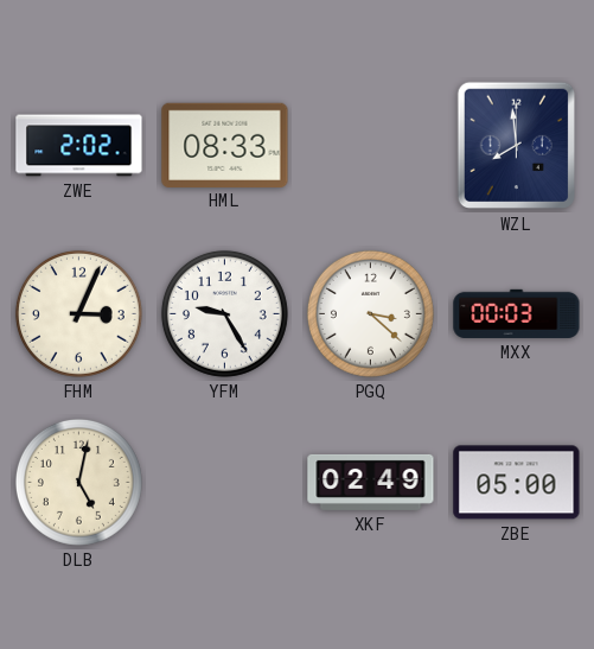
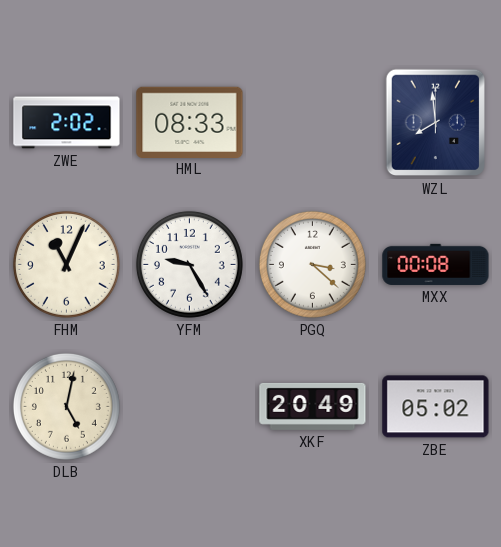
FHM: 3:04 -> 11:04 (66, 264)
MXX: 00:03 -> 00:08 (436, 264)
XKF: 02:49 -> 20:49 (313, 406)
ZBE: 05:00 -> 05:02 (436, 407)
